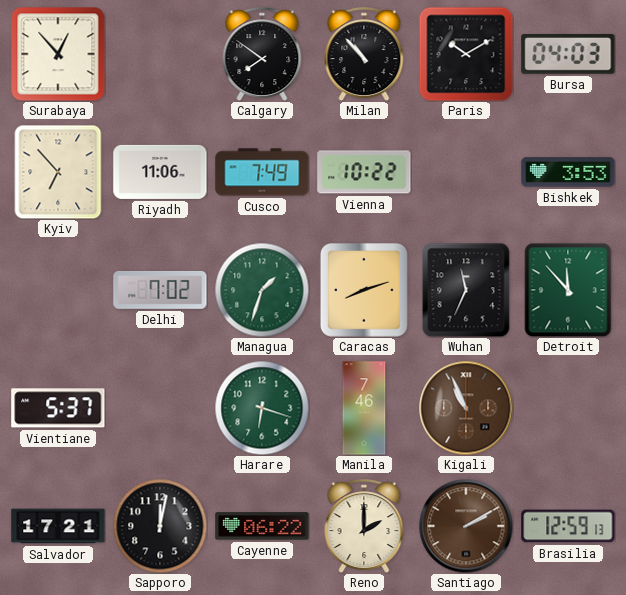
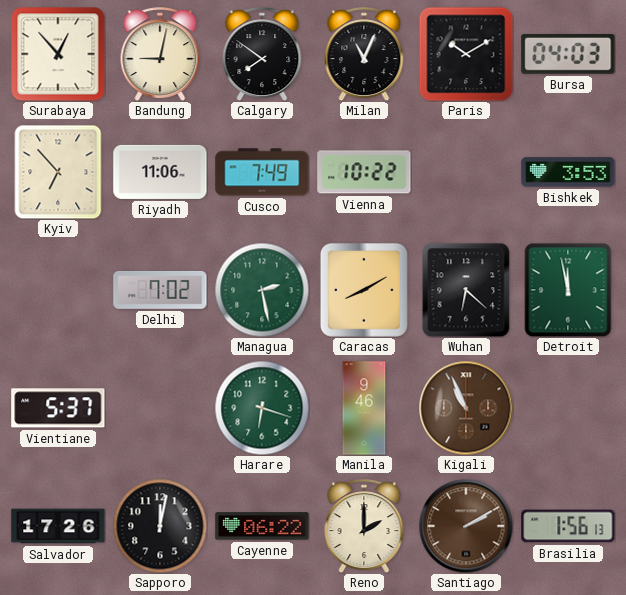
Bandung: none -> 9:02 (160, 54)
Milan: 10:53 -> 11:04 (364, 54)
Managua: 1:33 -> 2:28 (262, 290)
Caracas: 8:12 -> 8:10 (364, 291)
Wuhan: 11:34 -> 6:22 (466, 290)
Detroit: 11:53 -> 11:58 (568, 290)
Manila: 7:46 -> 9:46 (364, 408)
Salvador: 17:21 -> 17:26 (58, 526)
Brasilia: 12:59 -> 1:56 (568, 526)
